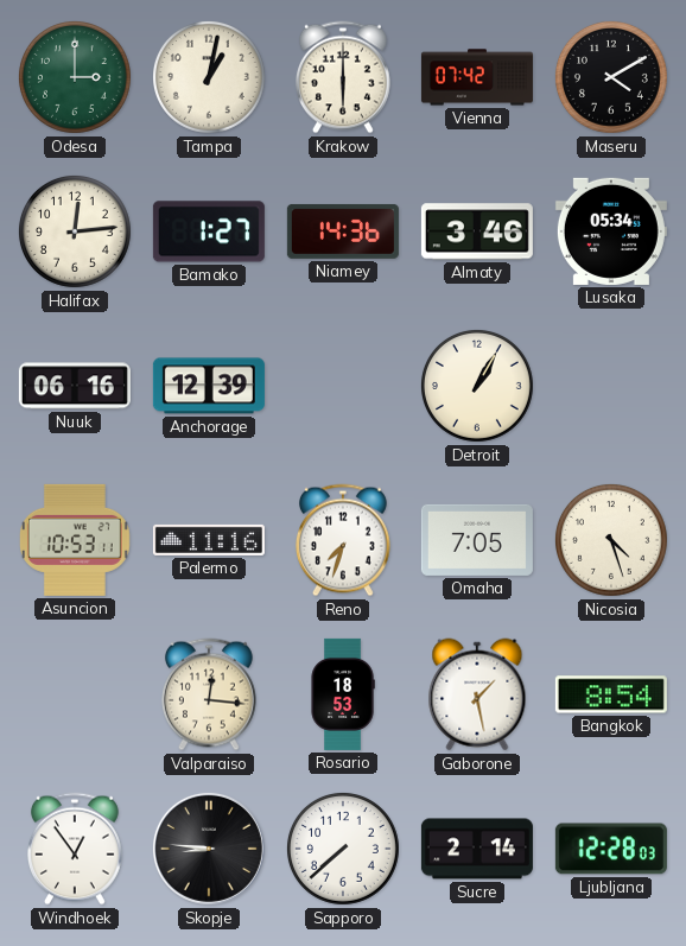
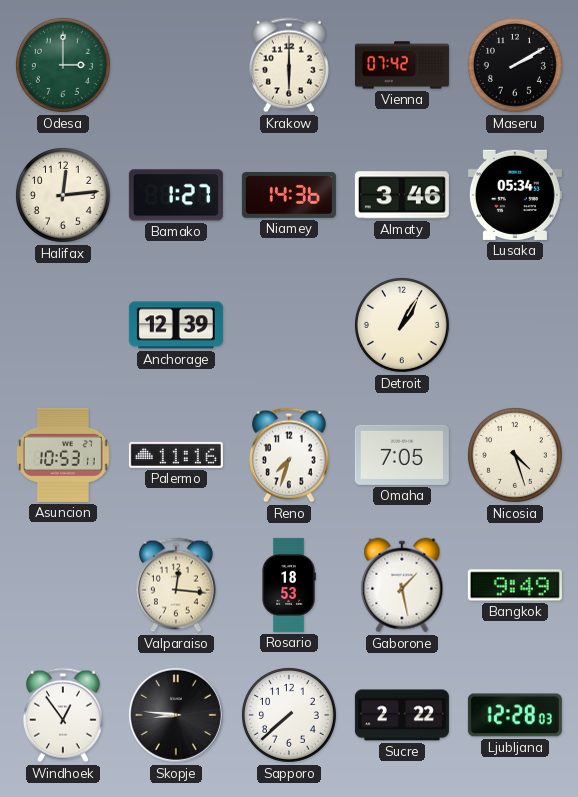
Tampa: 1:02 -> none (209, 77)
Maseru: 4:10 -> 2:10 (515, 65)
Nuuk: 06:16 -> none (75, 386)
Bangkok: 8:54 -> 9:49 (515, 585)
Sucre: 2:14 -> 2:22 (402, 715)
